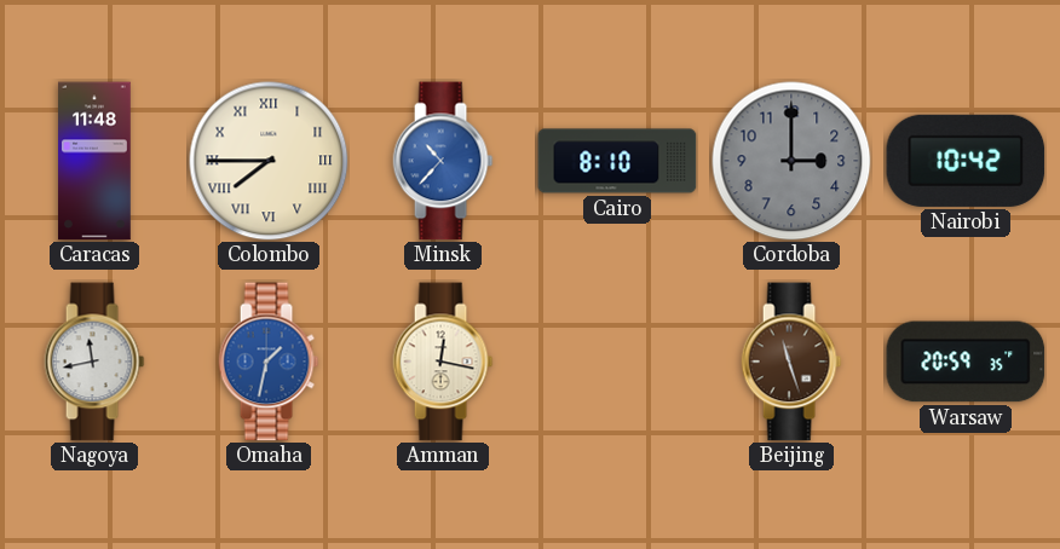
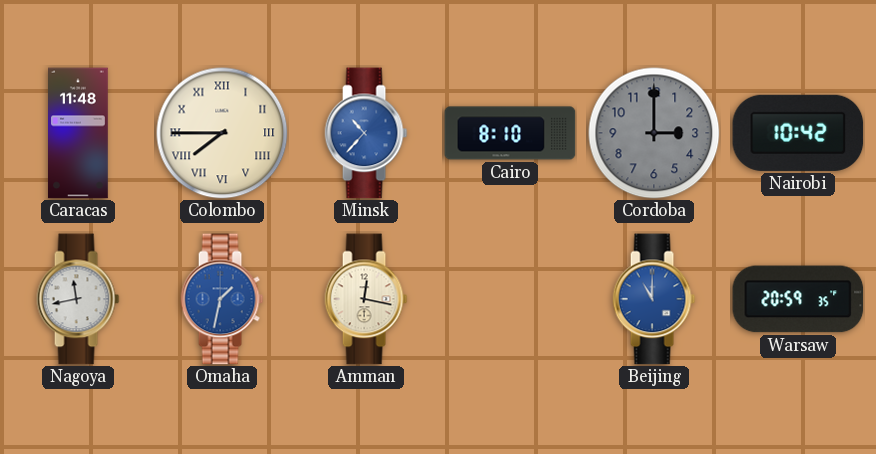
Beijing: 11:27 -> 11:00 (654, 299)
Beijing dial: brown -> blue (654, 299)
